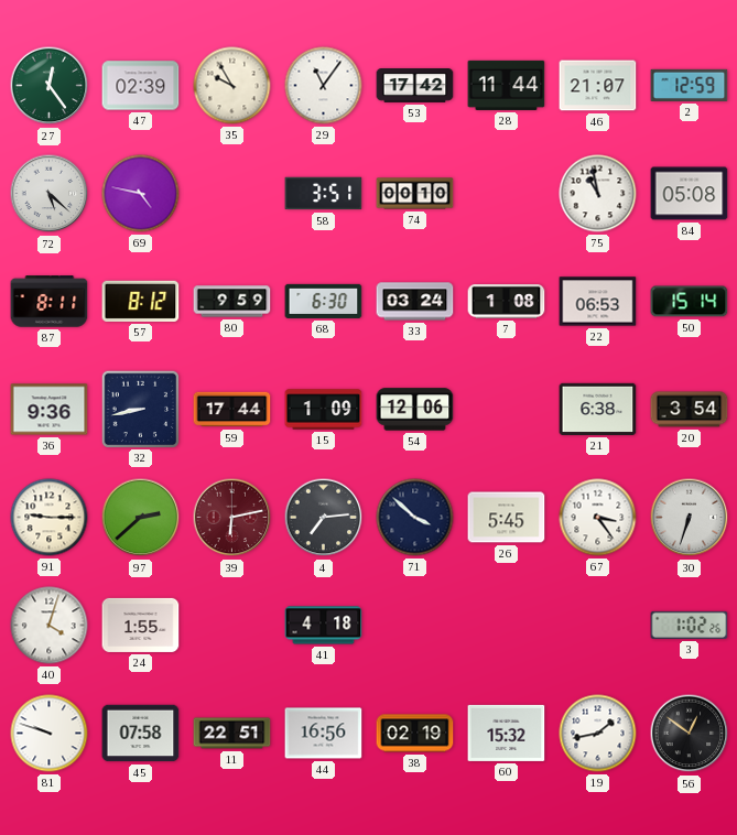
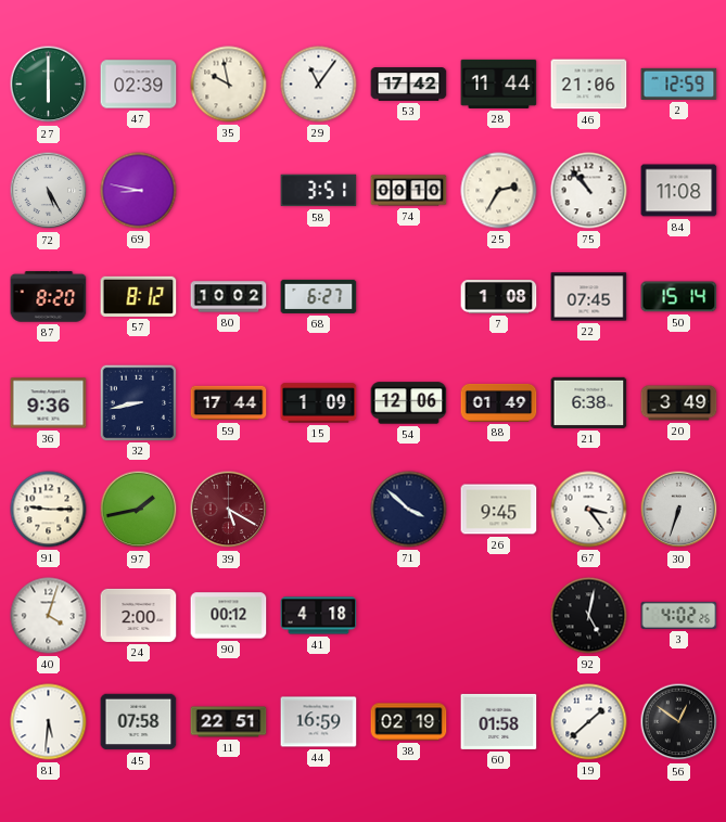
27: 12:24 -> 6:00 (49, 85)
35: 9:55 -> 9:58 (229, 85)
46: 21:07 -> 21:06 (589, 85)
72: 5:22 -> 5:25 (49, 191)
69: 4:47 -> 8:47 (139, 191)
25: none -> 2:35 (499, 191)
75: 10:58 -> 10:53 (589, 191)
84: 05:08 -> 11:08 (679, 191)
87: 8:11 -> 8:20 (49, 297)
80: 9:59 -> 10:02 (229, 297)
68: 6:30 -> 6:27 (319, 296)
33: 03:24 -> none (415, 302)
22: 06:53 -> 07:45 (589, 297)
88: none -> 01:49 (499, 402)
20: 3:54 -> 3:49 (679, 403)
97: 2:38 -> 1:43 (139, 510)
39: 6:13 -> 5:20 (229, 510)
4: 7:14 -> none (324, 518)
26: 5:45 -> 9:45 (499, 510)
24: 1:55 -> 2:00 (139, 615)
90: none -> 00:12 (229, 616)
92: none -> 5:02 (589, 616)
3: 1:02 -> 4:02 (679, 615)
81: 9:48 -> 5:31 (49, 722)
44: 16:56 -> 16:59 (319, 722)
60: 15:32 -> 01:58 (499, 721)
19: 1:43 -> 1:38 (589, 722)
